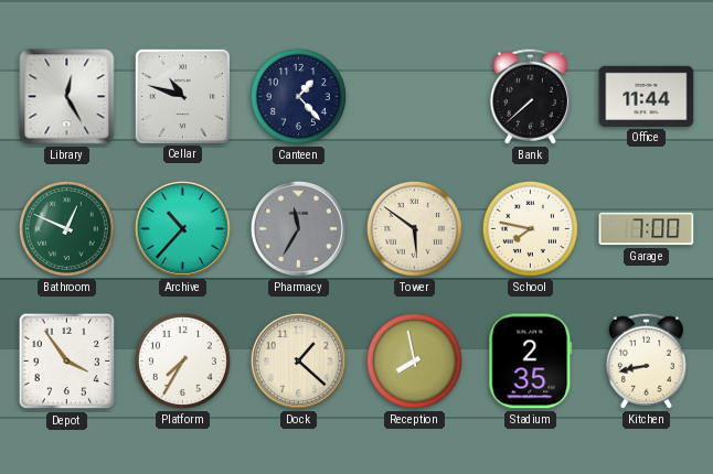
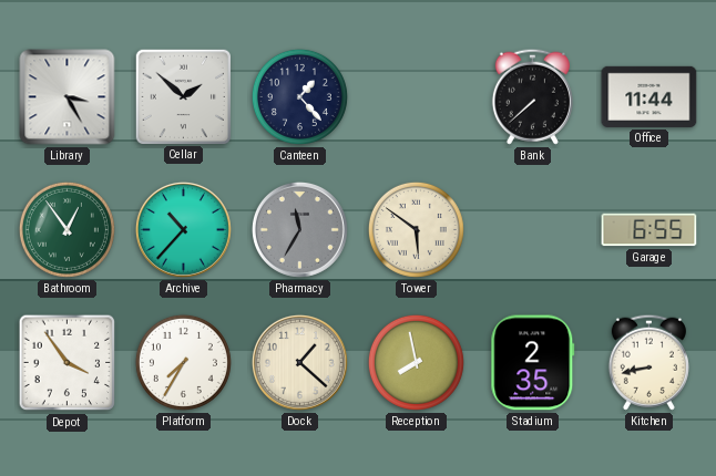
Library: 12:25 -> 3:25 (68, 97)
Cellar: 10:48 -> 1:52 (183, 96)
Bathroom: 12:49 -> 12:54 (67, 229)
School: 7:47 -> none (530, 228)
Garage: 7:00 -> 6:55 (649, 230)
